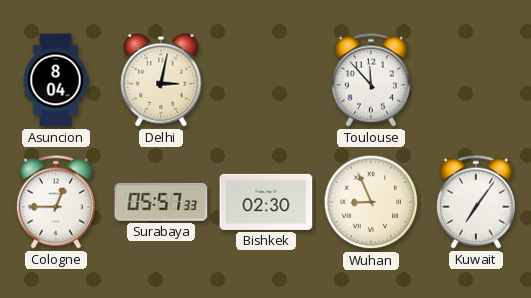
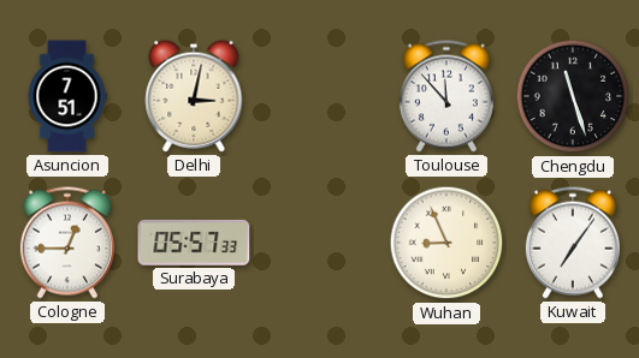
Asuncion: 8:04 -> 7:51 (67, 96)
Chengdu: none -> 11:27 (573, 96)
Bishkek: 02:30 -> none (266, 202)
